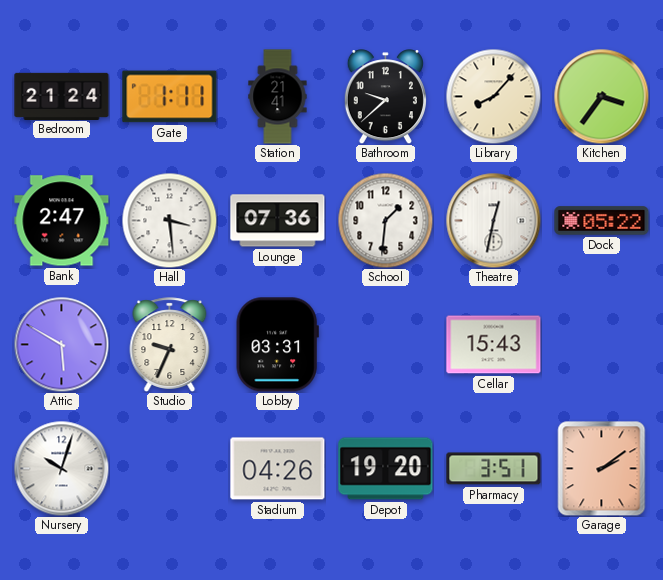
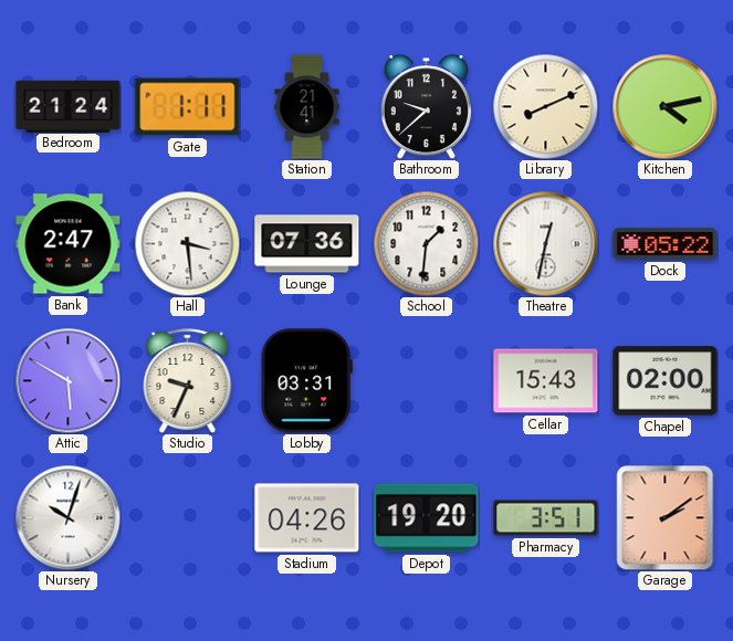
Library: 8:07 -> 8:11 (545, 106)
Kitchen: 3:36 -> 4:13 (664, 106)
Chapel: none -> 02:00 (666, 381)
